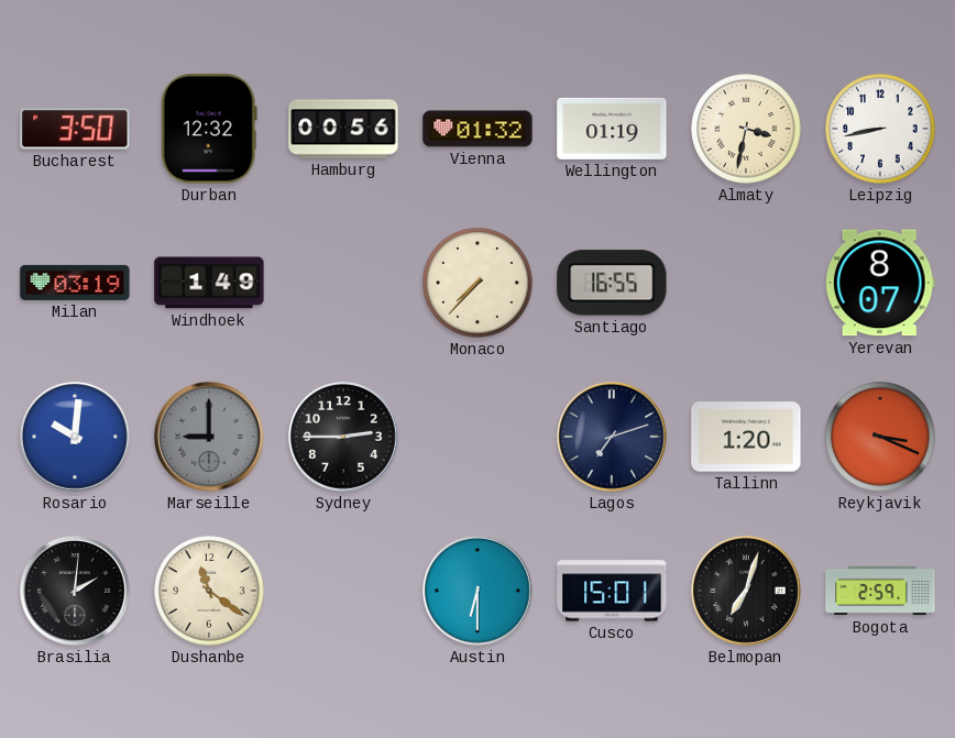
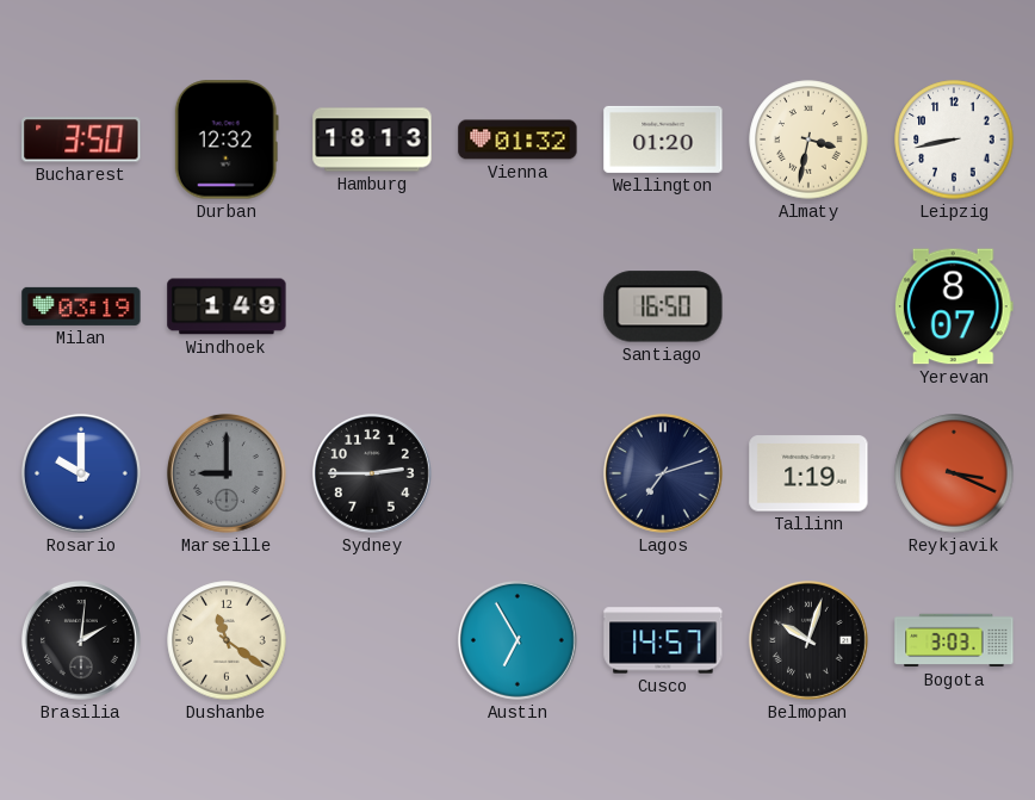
Hamburg: 00:56 -> 18:13 (372, 139)
Wellington: 01:19 -> 01:20 (663, 139)
Monaco: 7:37 -> none (477, 283)
Santiago: 16:55 -> 16:50 (663, 306)
Rosario: 10:01 -> 10:00 (81, 473)
Tallinn: 1:20 -> 1:19 (808, 473)
Austin: 6:30 -> 6:55 (517, 640)
Cusco: 15:01 -> 14:57 (663, 640)
Belmopan: 7:03 -> 10:03 (808, 640)
Bogota: 2:59 -> 3:03 (954, 640)
